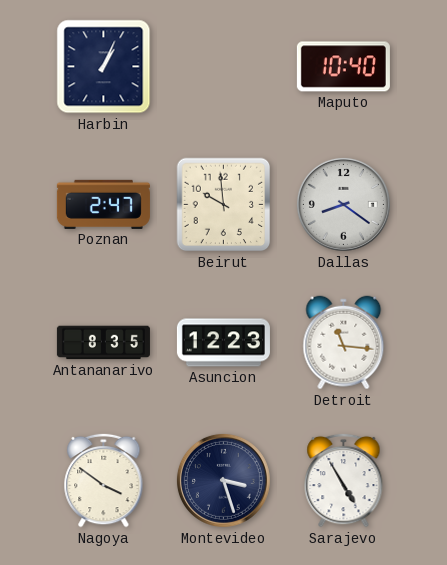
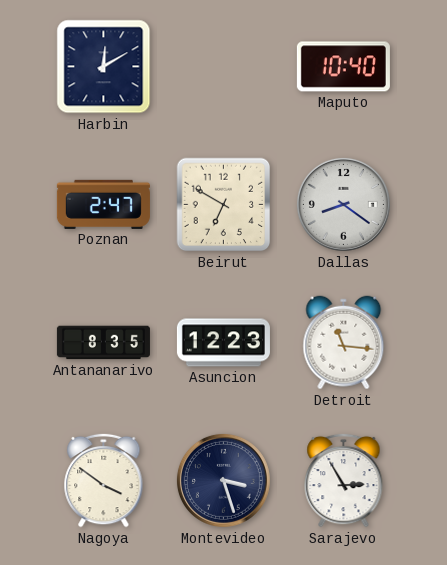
Harbin: 1:04 -> 12:10 (104, 67)
Beirut: 9:59 -> 6:50 (224, 205)
Sarajevo: 4:55 -> 2:55 (344, 480)
